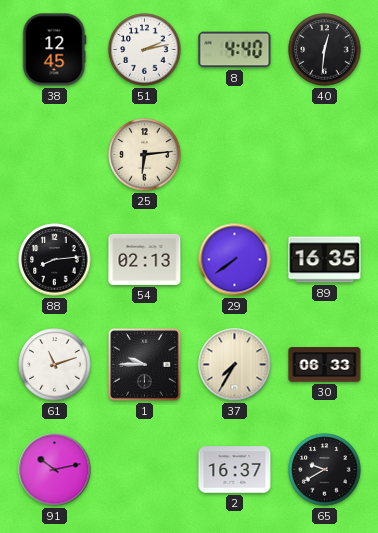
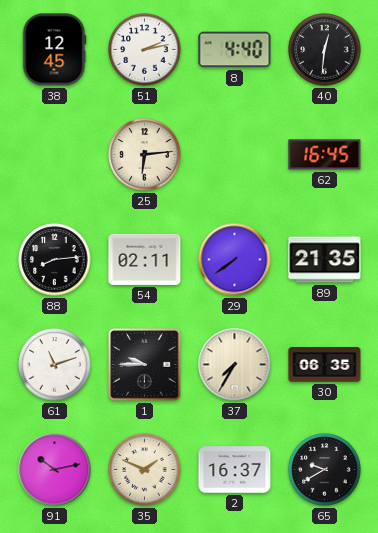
62: none -> 16:45 (325, 155)
54: 02:13 -> 02:11 (145, 259)
89: 16:35 -> 21:35 (325, 260)
30: 06:33 -> 06:35 (325, 365)
35: none -> 1:49 (145, 470)
